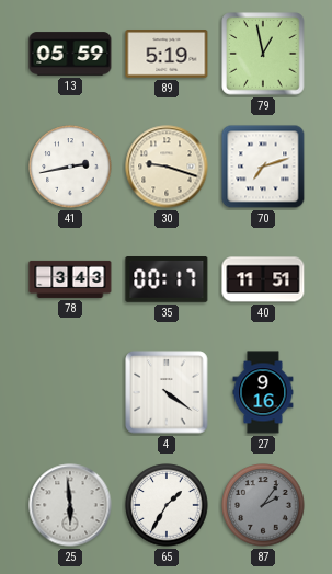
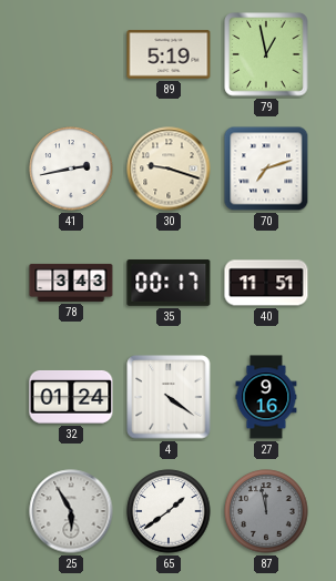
13: 05:59 -> none (70, 54)
32: none -> 01:24 (71, 397)
25: 5:59 -> 5:55 (71, 511)
65: 1:35 -> 1:39 (169, 511)
87: 2:06 -> 11:58 (266, 511)
